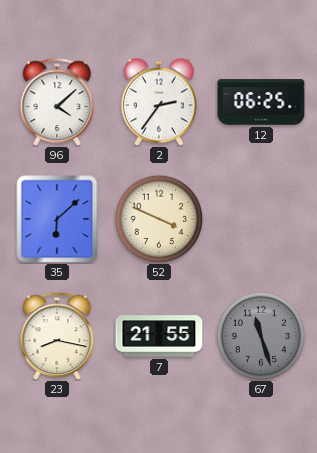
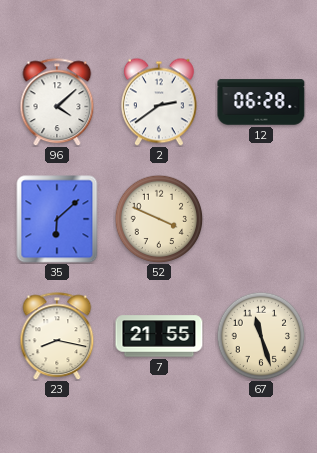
2: 2:36 -> 2:39 (159, 102)
12: 06:25 -> 06:28 (261, 102)
67 dial: grey -> cream (261, 336)
